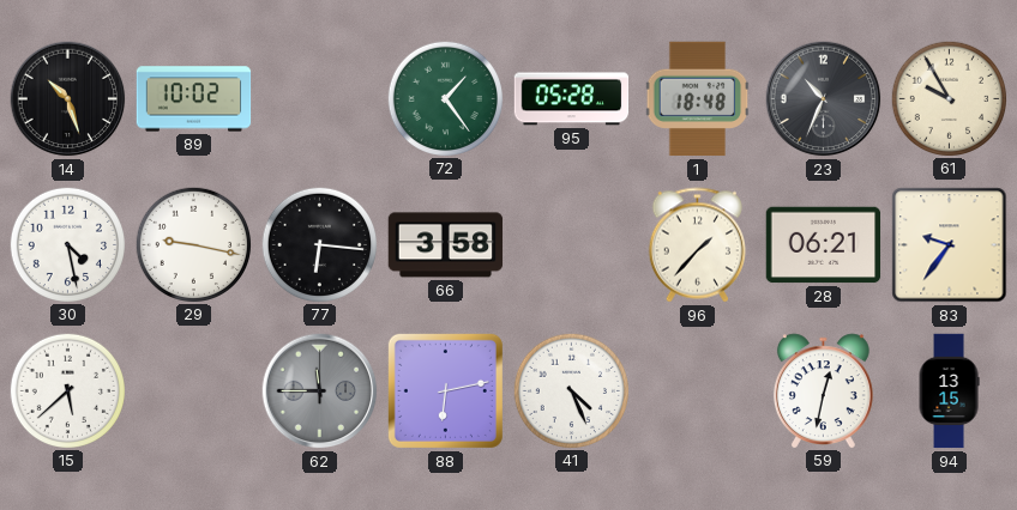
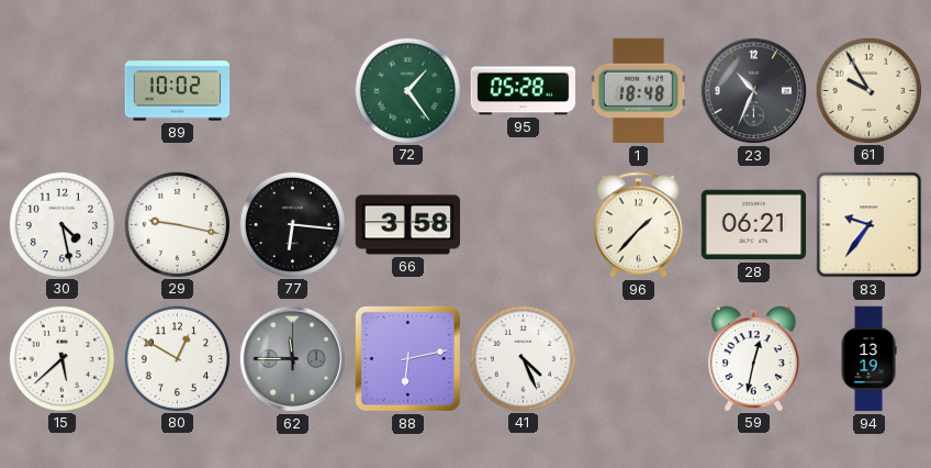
14: 10:27 -> none (68, 99)
80: none -> 12:50 (177, 358)
94: 13:15 -> 13:19 (868, 359)
